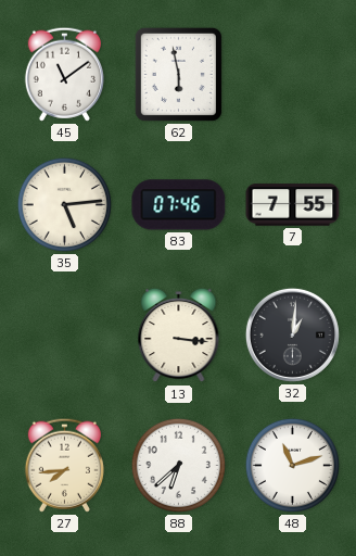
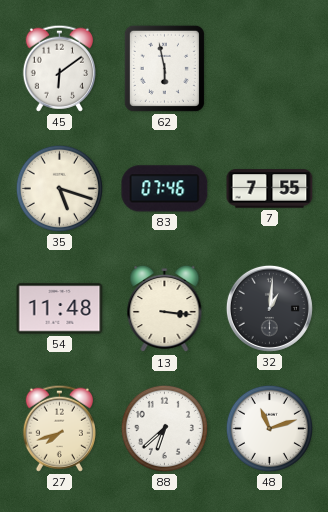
45: 11:09 -> 6:09 (59, 68)
35: 5:14 -> 5:18 (59, 188)
54: none -> 11:48 (60, 309)
27: 7:44 -> 7:42 (59, 428)
